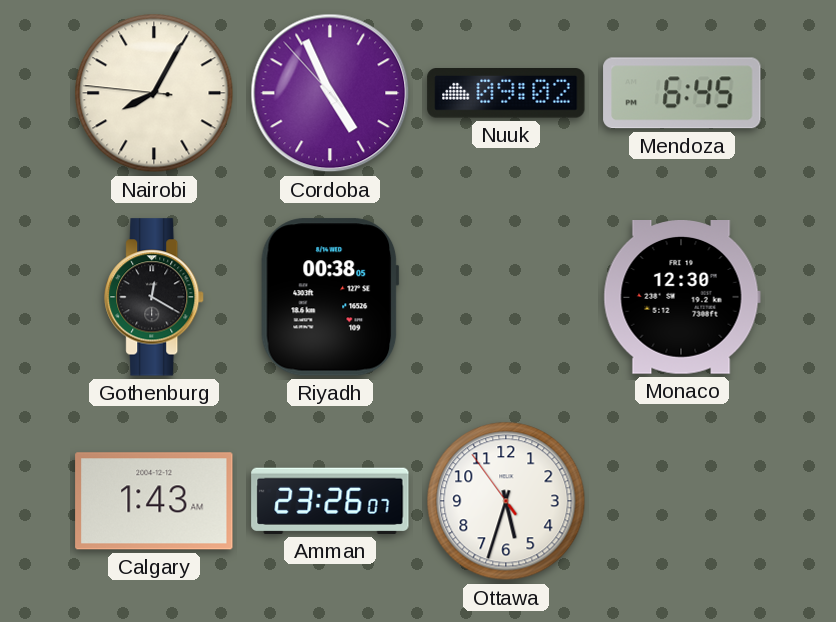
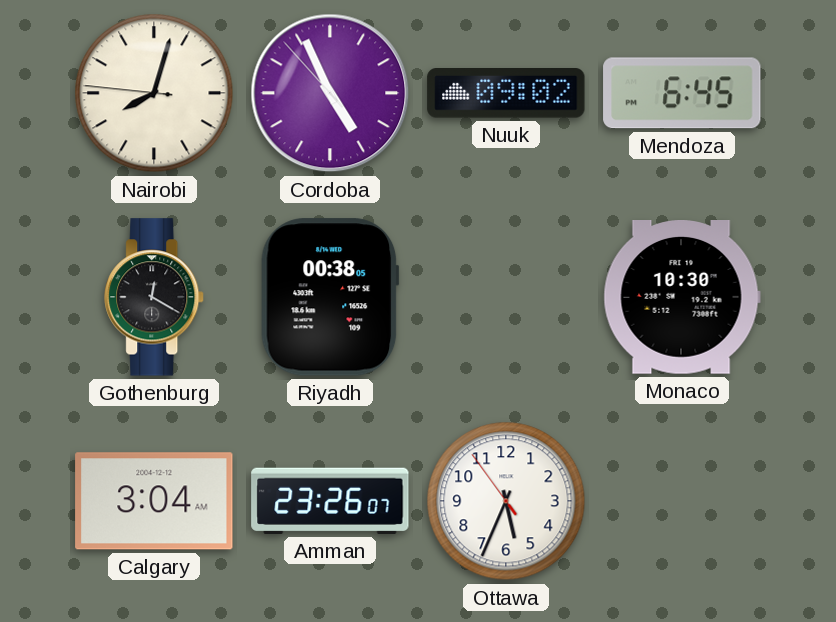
Nairobi: 8:04 -> 8:02 (154, 93)
Monaco: 12:30 -> 10:30 (682, 297)
Calgary: 1:43 -> 3:04 (154, 501)
Ottawa: 5:32 -> 5:33 (506, 501)
